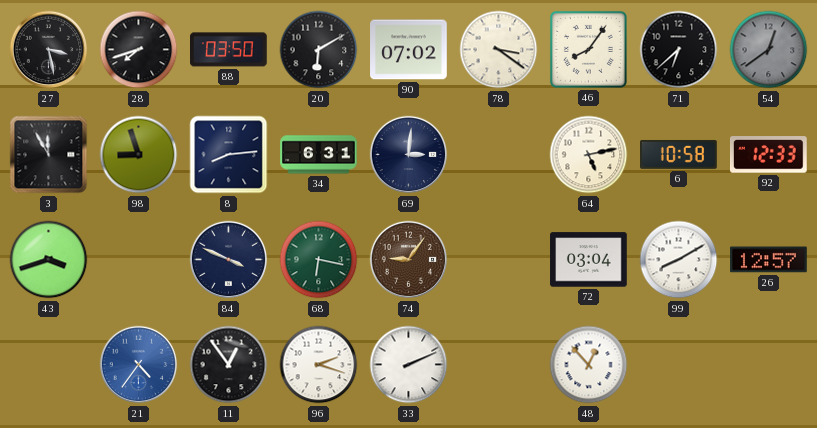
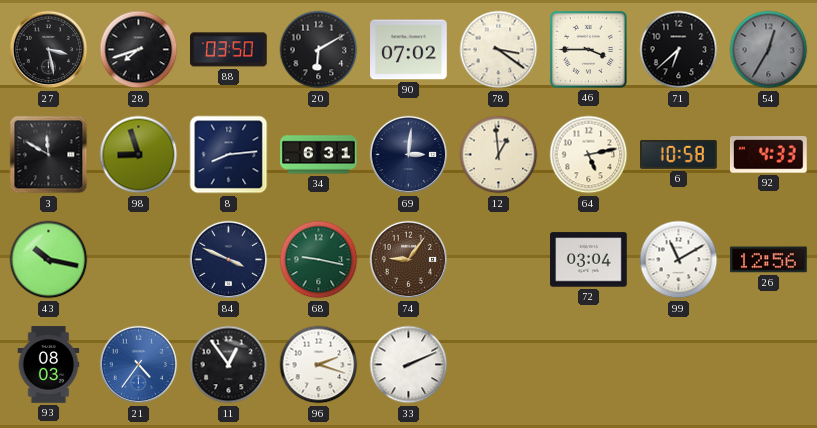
46: 8:06 -> 3:45 (588, 49)
54: 12:39 -> 12:35 (769, 50)
3: 11:55 -> 11:50 (49, 155)
12: none -> 12:59 (499, 155)
92: 12:33 -> 4:33 (769, 155)
43: 3:42 -> 10:17 (49, 260)
68: 6:17 -> 9:17 (319, 260)
99: 8:10 -> 11:10 (679, 260)
26: 12:57 -> 12:56 (769, 260)
93: none -> 08:03 (49, 365)
48: 12:53 -> none (589, 365)
